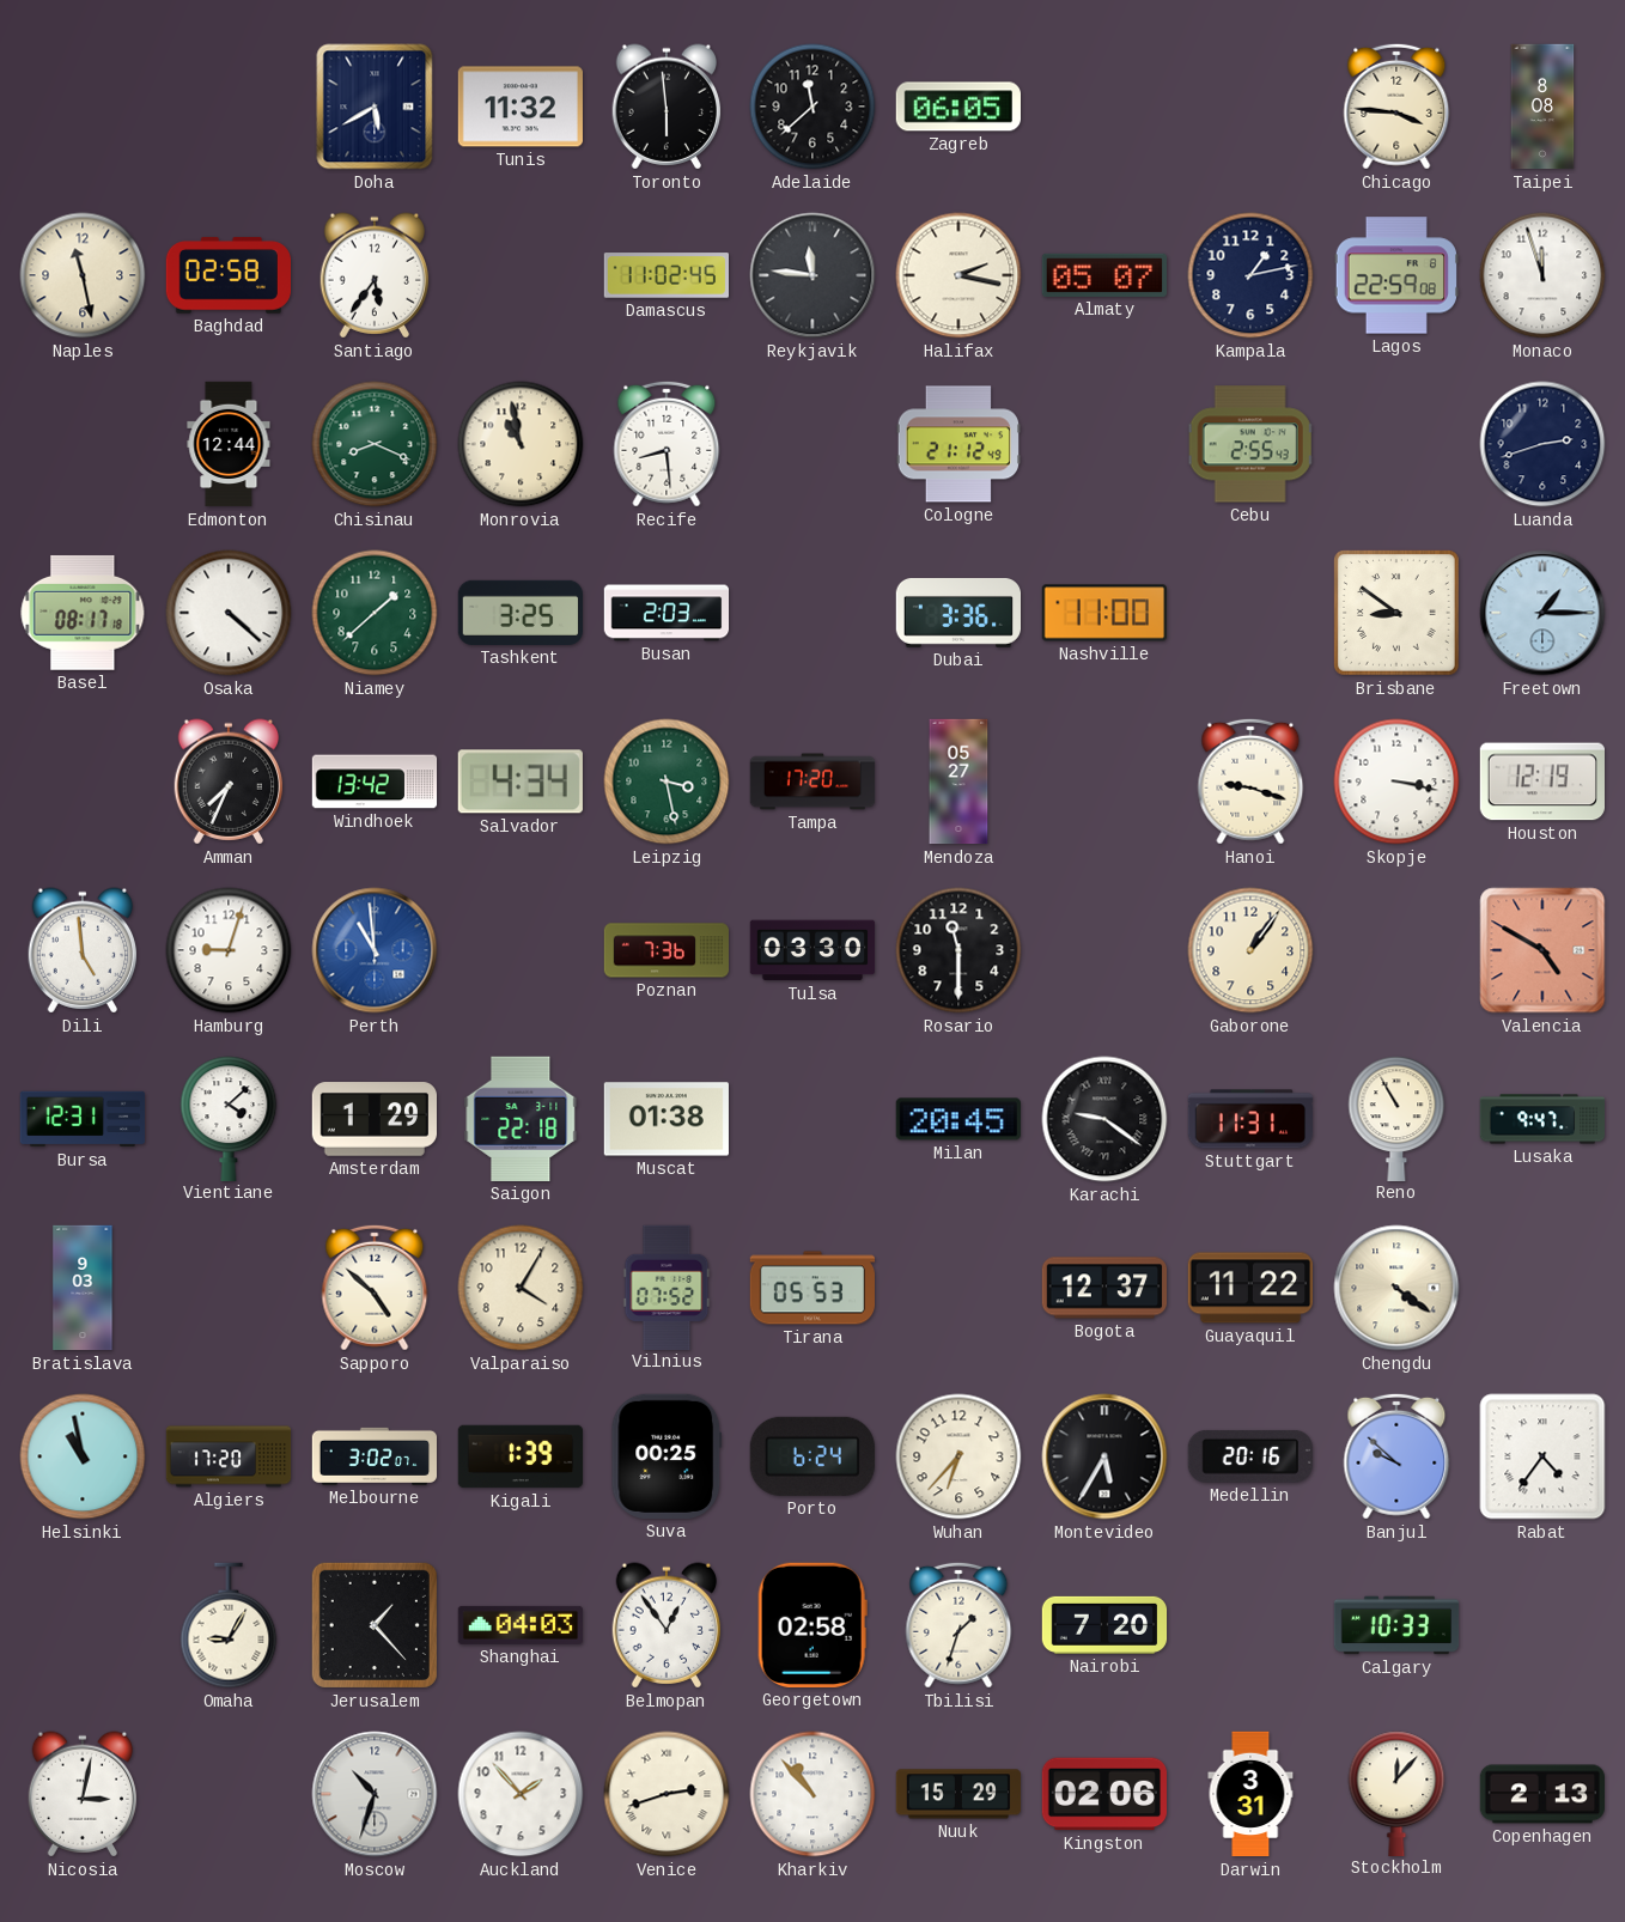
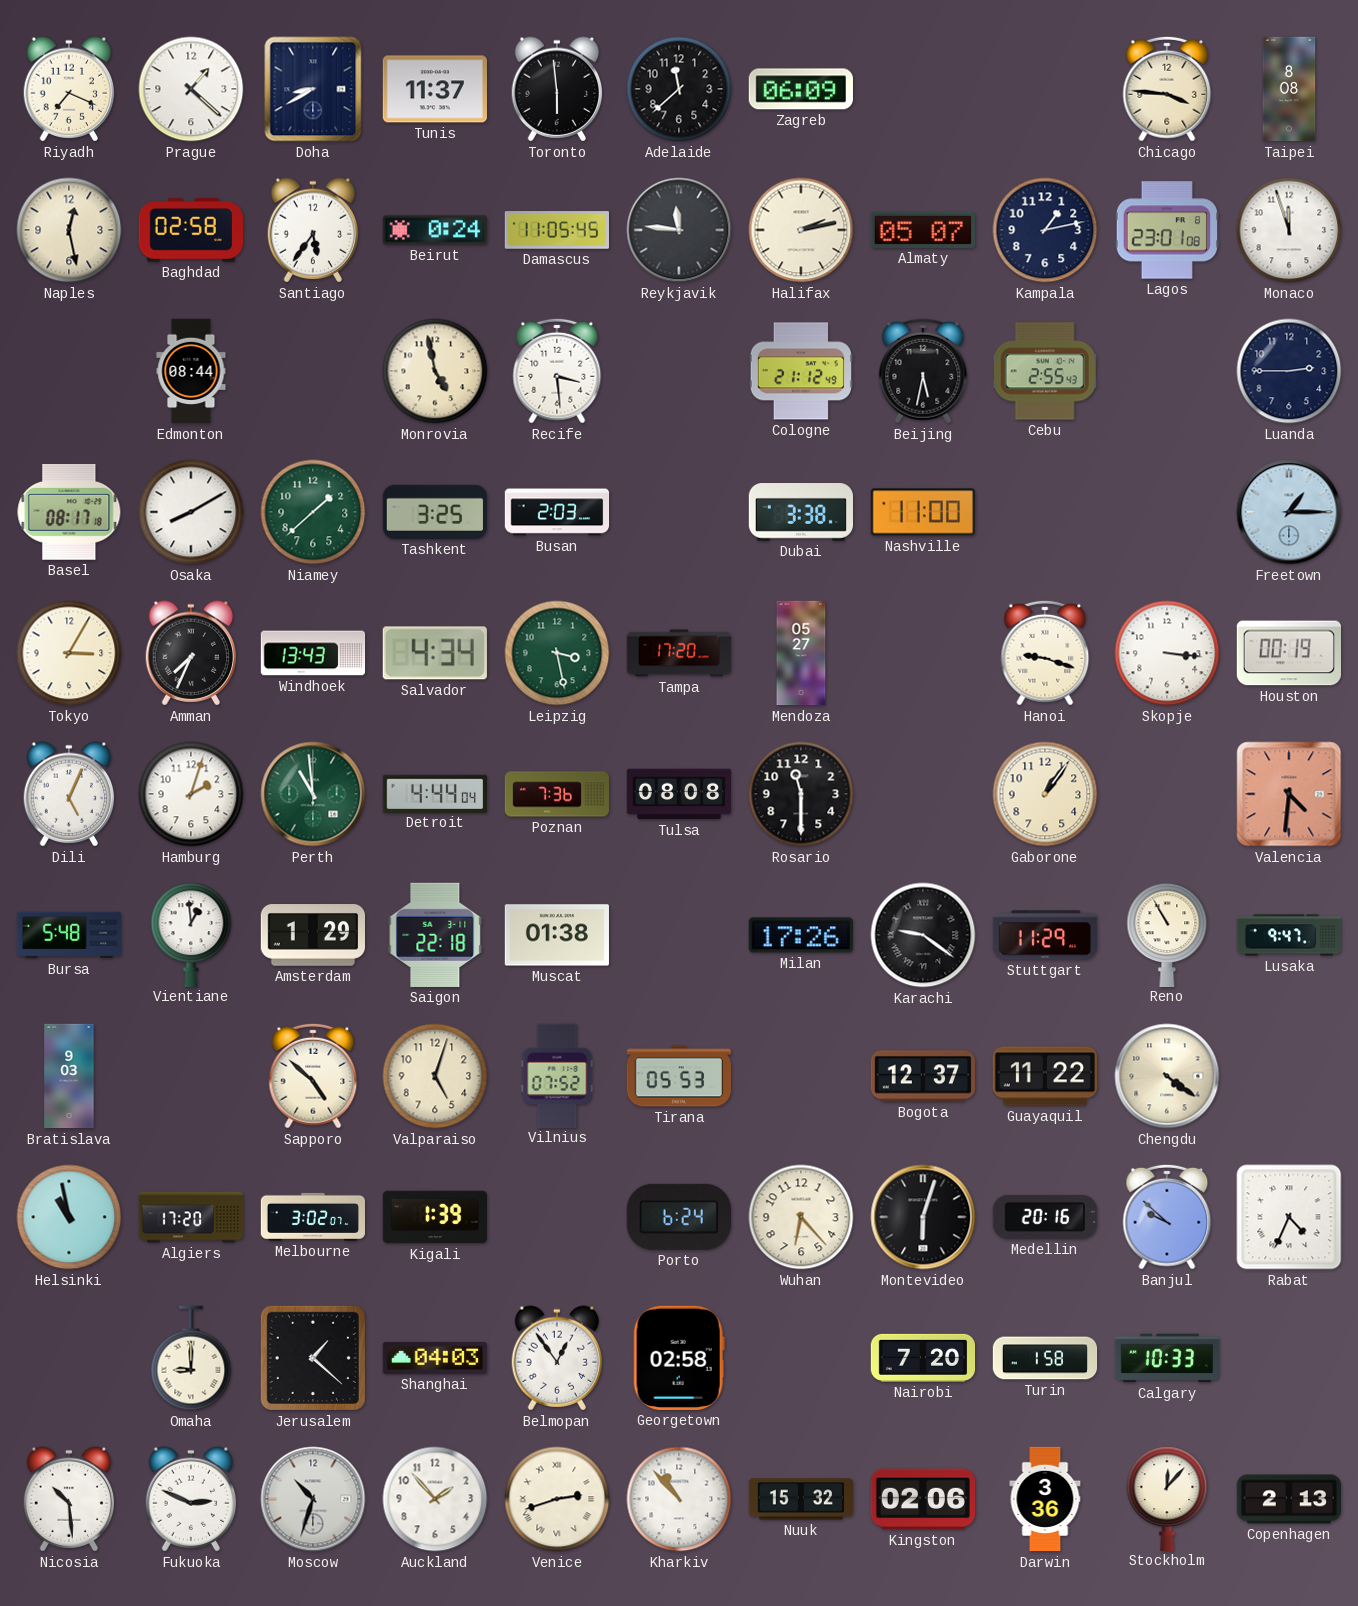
Riyadh: none -> 7:19 (69, 89)
Prague: none -> 1:22 (191, 89)
Doha: 5:40 -> 8:40 (313, 89)
Tunis: 11:32 -> 11:37 (434, 89)
Zagreb: 06:05 -> 06:09 (801, 89)
Naples: 11:28 -> 12:28 (69, 230)
Beirut: none -> 0:24 (434, 230)
Damascus: 11:02 -> 11:05 (556, 230)
Halifax: 2:17 -> 2:13 (801, 230)
Lagos: 22:59 -> 23:01 (1166, 230)
Edmonton: 12:44 -> 08:44 (191, 371)
Chisinau: 8:19 -> none (375, 444)
Monrovia: 10:58 -> 4:58 (435, 371)
Recife: 8:29 -> 3:29 (557, 371)
Beijing: none -> 5:32 (923, 371)
Luanda: 2:42 -> 2:45 (1289, 371)
Osaka: 4:22 -> 8:10 (191, 512)
Dubai: 3:36 -> 3:38 (800, 513)
Brisbane: 8:51 -> none (1398, 614)
Tokyo: none -> 3:05 (69, 653)
Windhoek: 13:42 -> 13:43 (313, 653)
Skopje: 3:17 -> 3:16 (1167, 653)
Houston: 12:19 -> 00:19 (1288, 653)
Dili: 4:59 -> 5:04 (69, 794)
Hamburg: 9:03 -> 2:03 (191, 794)
Perth dial: blue -> green (313, 794)
Detroit: none -> 4:44 (434, 793)
Tulsa: 03:30 -> 08:08 (679, 794)
Valencia: 4:50 -> 4:31 (1289, 794)
Bursa: 12:31 -> 5:48 (69, 935)
Vientiane: 4:08 -> 12:59 (191, 934)
Milan: 20:45 -> 17:26 (801, 935)
Stuttgart: 11:31 -> 11:29 (1044, 935)
Valparaiso: 4:05 -> 5:03 (435, 1076)
Suva: 00:25 -> none (667, 1456)
Wuhan: 6:37 -> 6:23 (801, 1217)
Montevideo: 5:35 -> 6:03 (923, 1217)
Rabat: 4:36 -> 4:34 (1289, 1217)
Omaha: 9:05 -> 9:00 (191, 1358)
Jerusalem: 1:23 -> 1:22 (313, 1358)
Tbilisi: 1:33 -> none (958, 1625)
Turin: none -> 1:58 (1045, 1358)
Nicosia: 3:02 -> 10:29 (69, 1499)
Fukuoka: none -> 2:49 (191, 1499)
Nuuk: 15:29 -> 15:32 (800, 1499)
Darwin: 3:31 -> 3:36 (1045, 1499)
